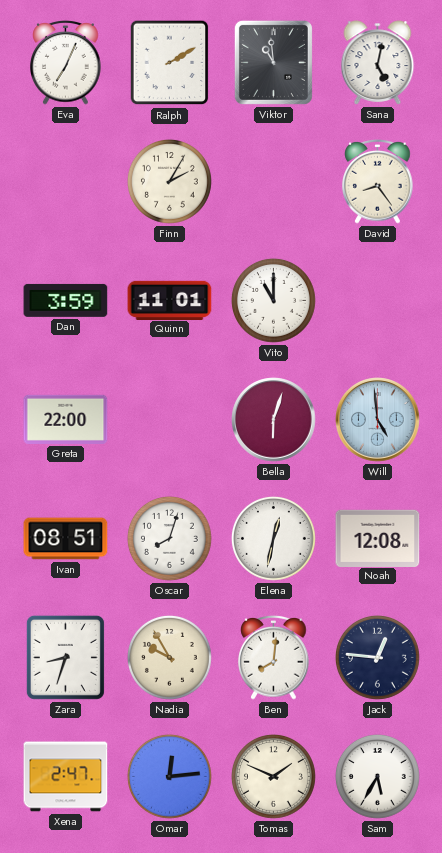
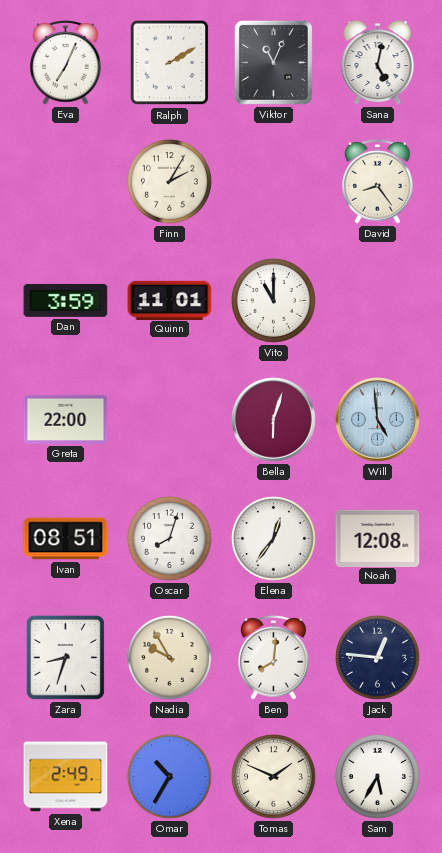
Viktor: 10:59 -> 11:04 (273, 62)
Elena: 12:32 -> 12:36 (273, 538)
Xena: 2:47 -> 2:49 (66, 777)
Omar: 12:14 -> 10:35 (169, 776)
